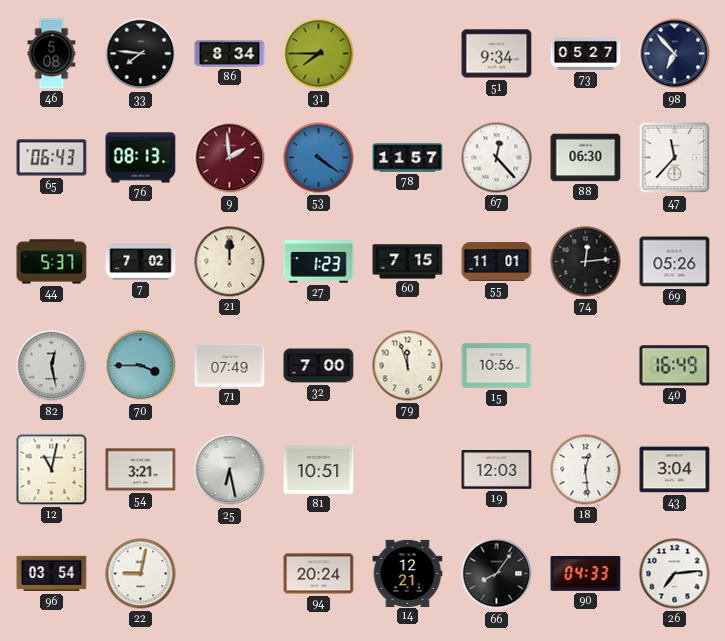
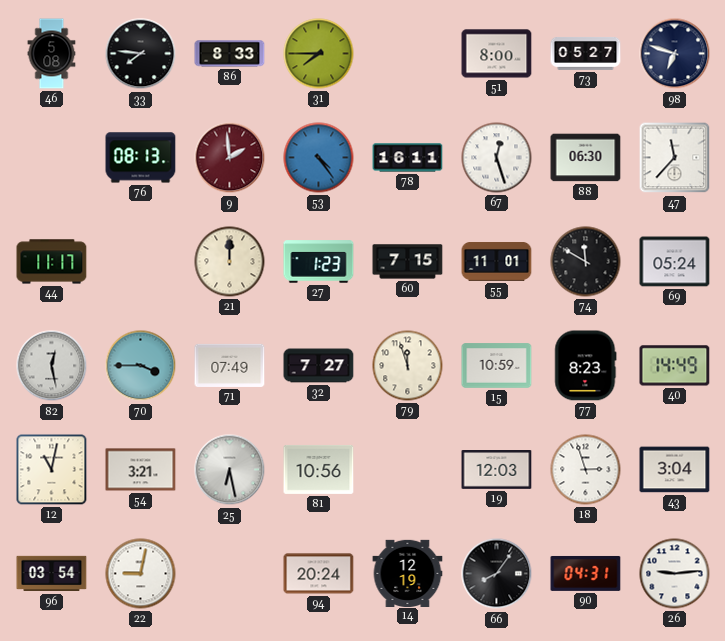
86: 8:34 -> 8:33 (230, 54)
51: 9:34 -> 8:00 (497, 54)
98: 6:53 -> 6:48 (675, 54)
65: 06:43 -> none (52, 158)
53: 4:21 -> 4:24 (319, 158)
78: 11:57 -> 16:11 (408, 158)
67: 12:23 -> 12:27 (497, 158)
44: 5:37 -> 11:17 (52, 262)
7: 7:02 -> none (141, 262)
74: 12:14 -> 11:50 (586, 262)
69: 05:26 -> 05:24 (675, 262)
32: 7:00 -> 7:27 (319, 366)
15: 10:56 -> 10:59 (497, 366)
77: none -> 8:23 (586, 366)
40: 16:49 -> 14:49 (675, 366)
81: 10:51 -> 10:56 (319, 469)
18: 12:29 -> 2:57 (586, 470)
14: 12:21 -> 12:19 (408, 573)
90: 04:33 -> 04:31 (586, 573)
26: 7:14 -> 9:14 (675, 574)
